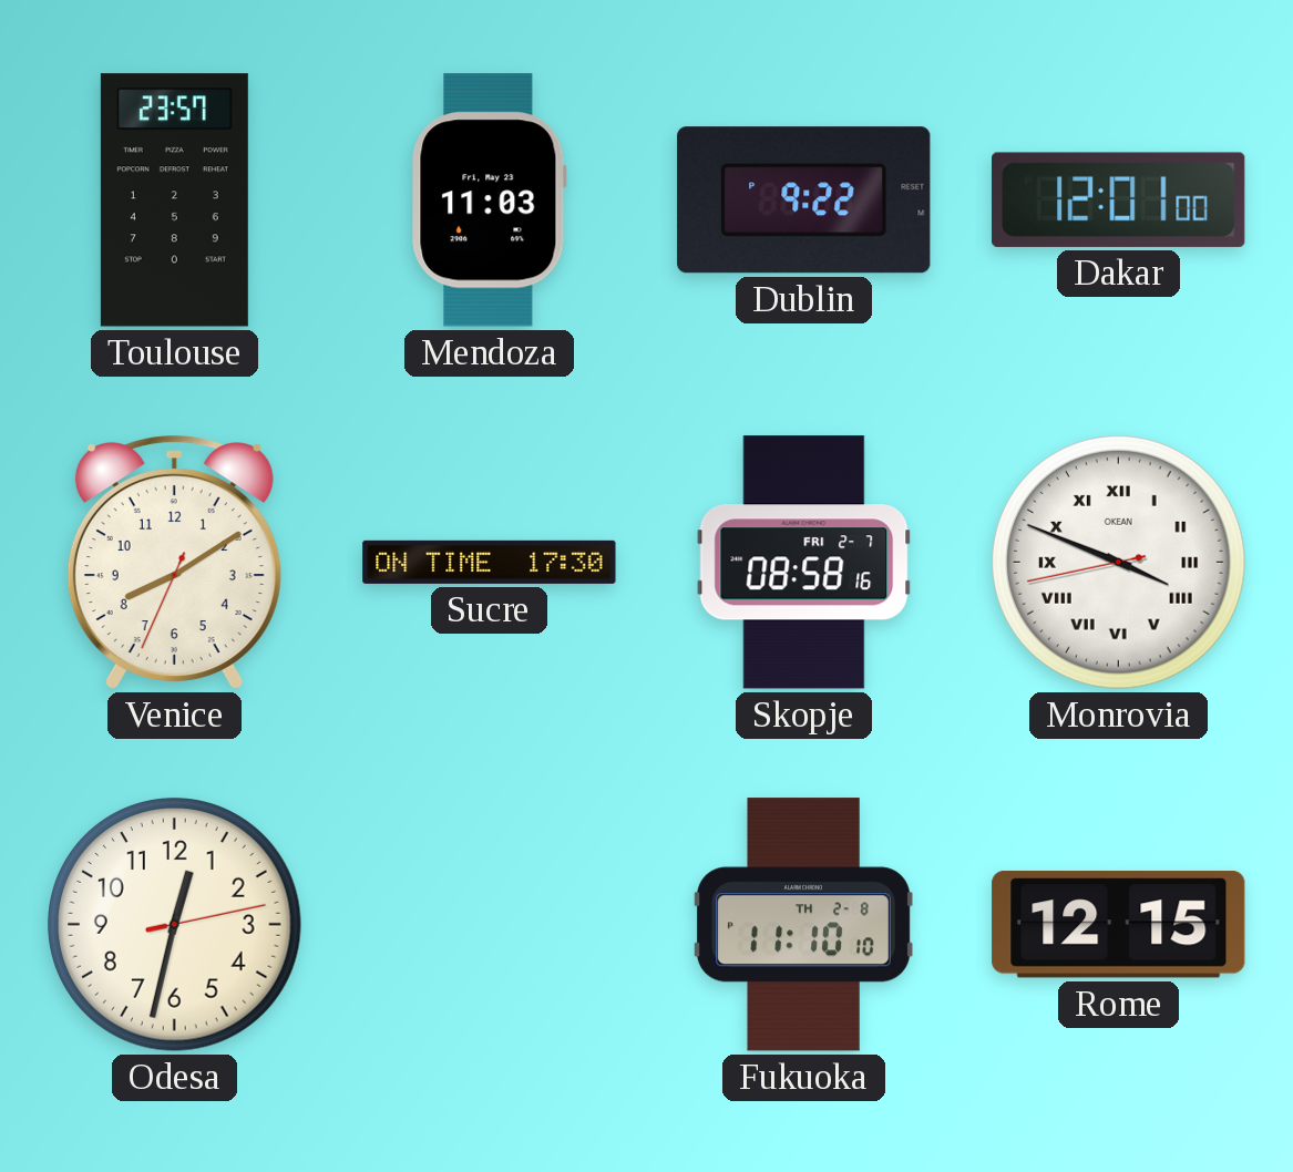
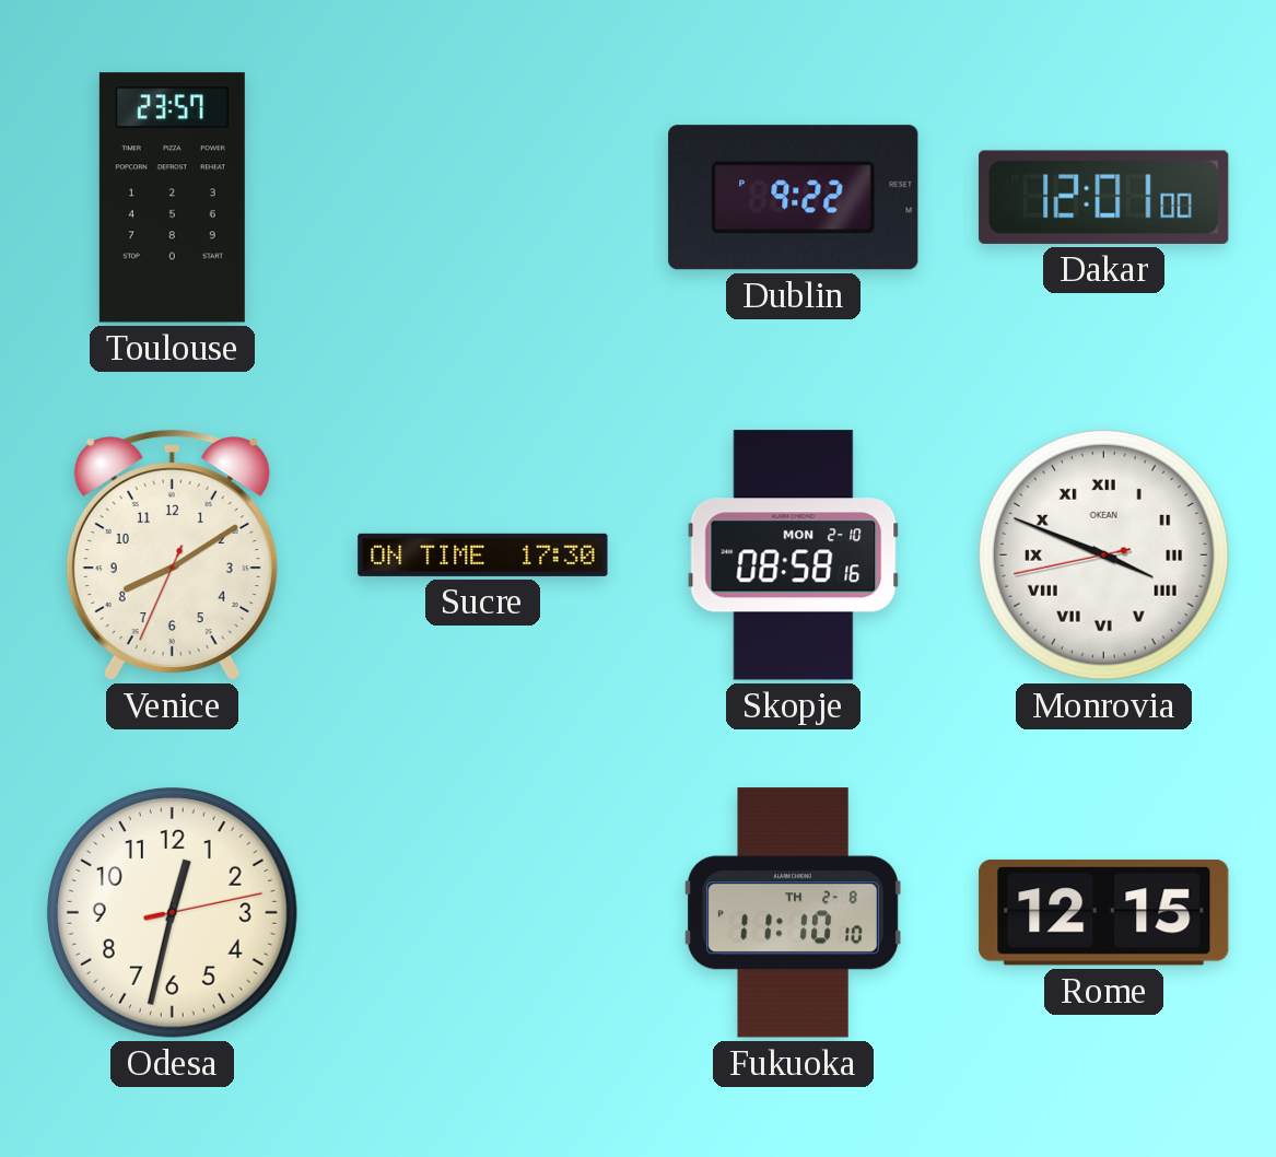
Mendoza: 11:03 -> none (490, 201)
Skopje date: FRI 2-7 -> MON 2-10 (794, 556)
